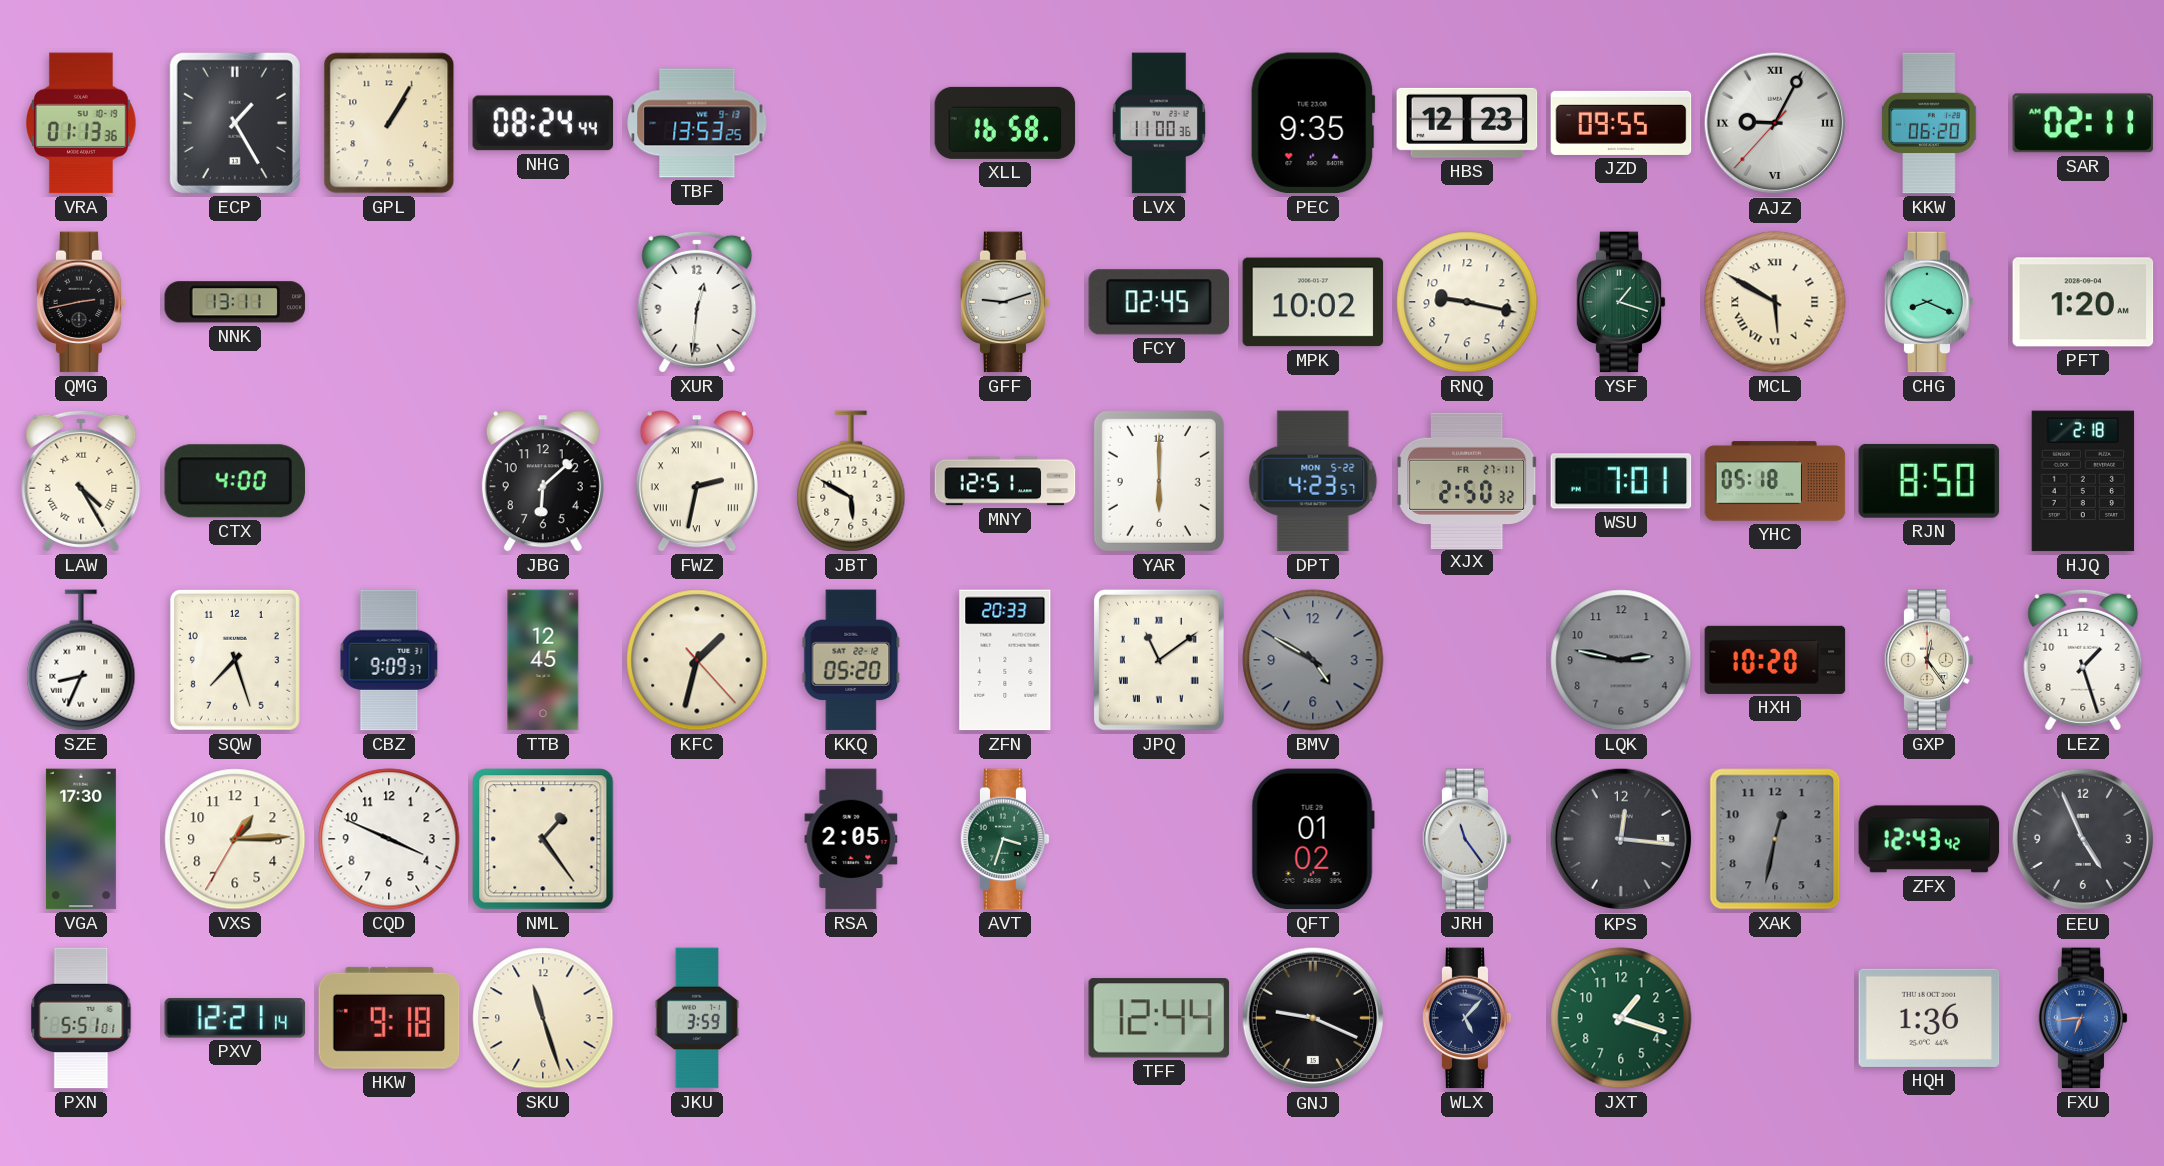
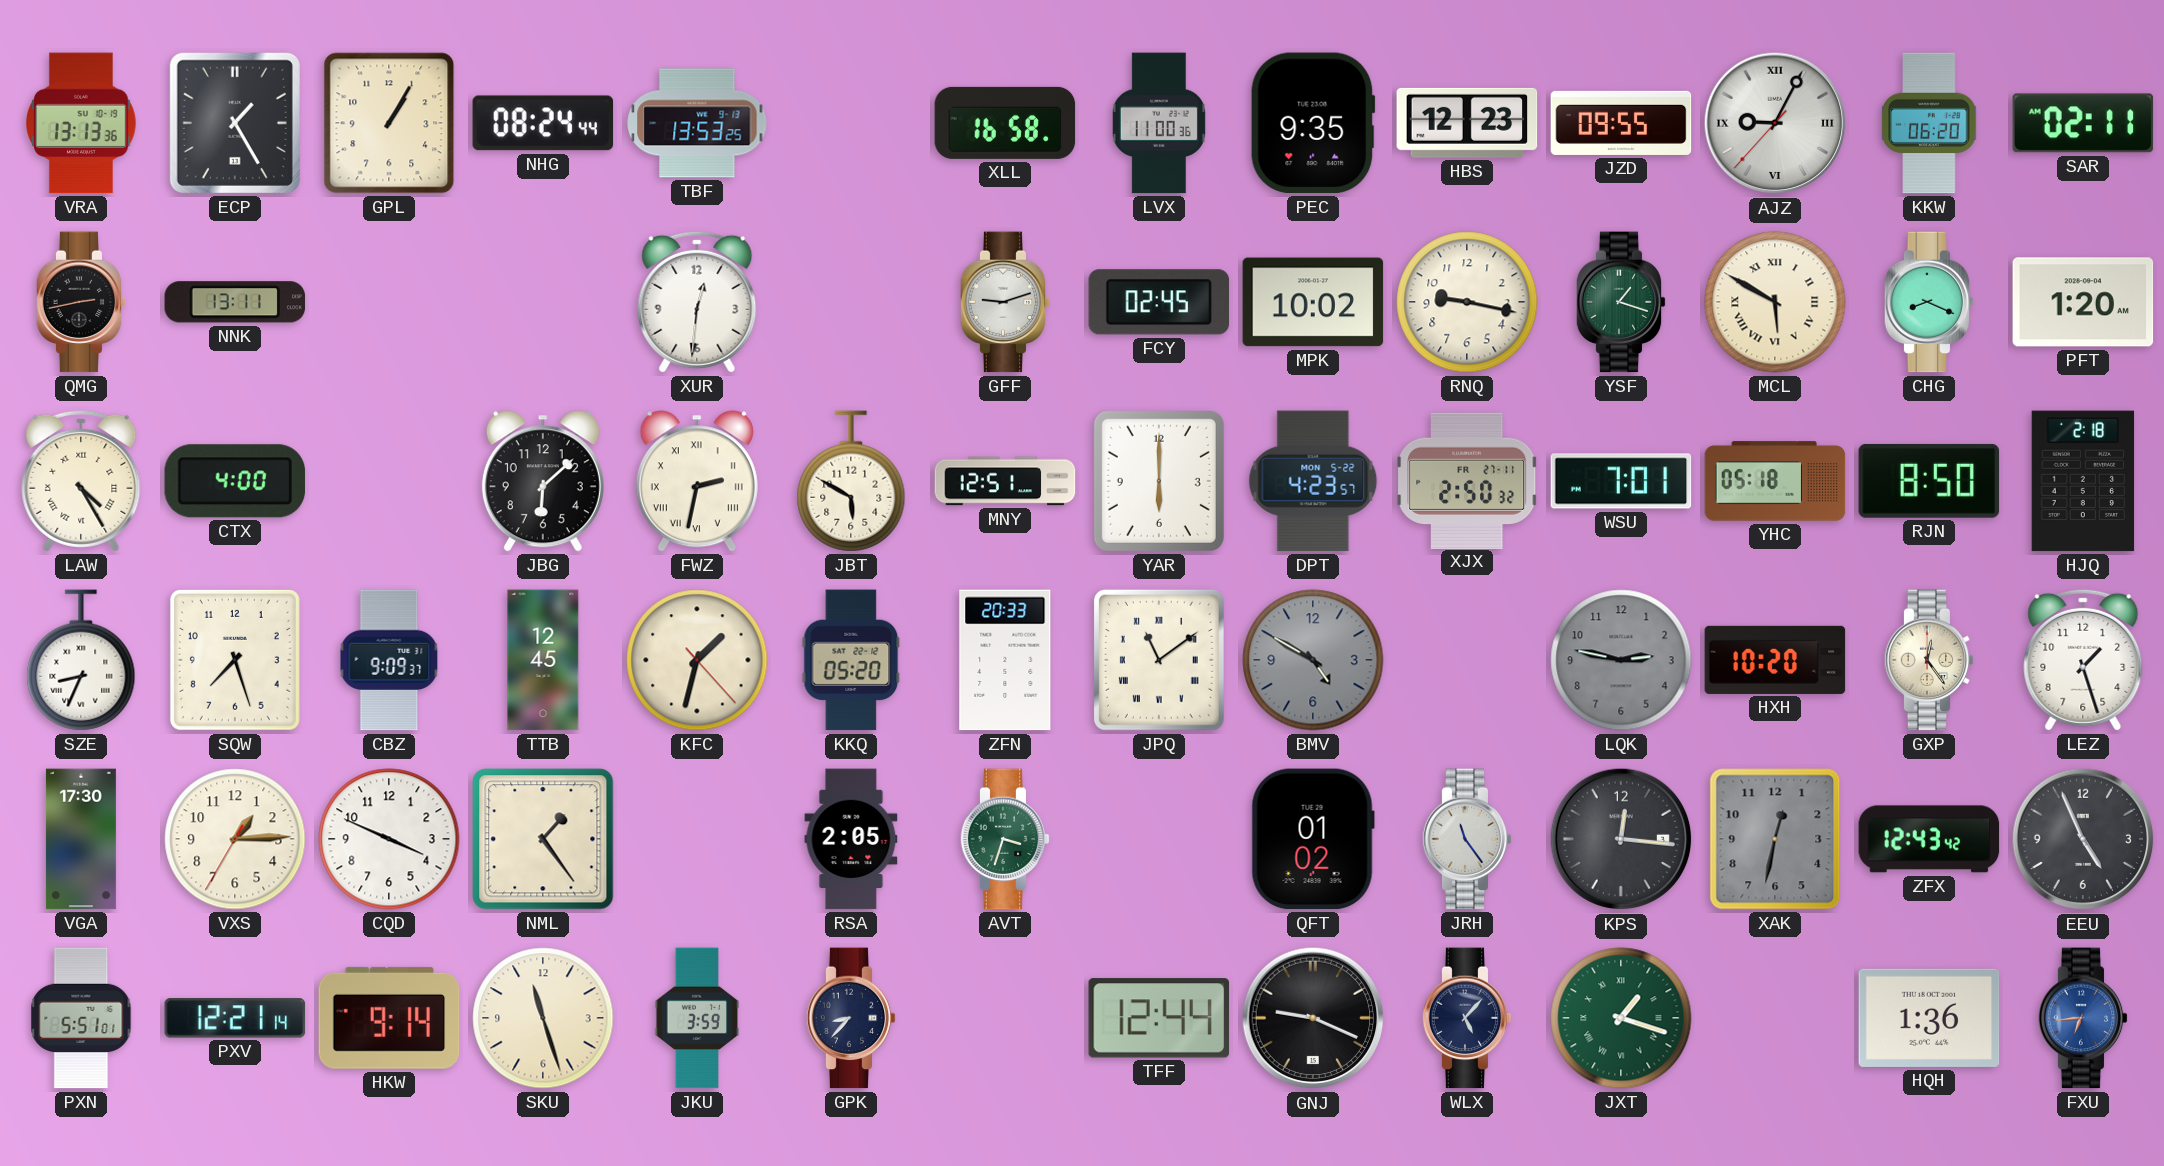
VRA: 01:13 -> 13:13 (81, 123)
HKW: 9:18 -> 9:14 (389, 1018)
GPK: none -> 8:37 (851, 1018)
JXT numerals: Arabic -> Roman (1621, 1018)
